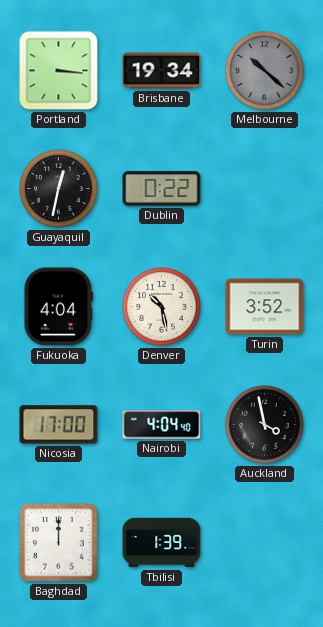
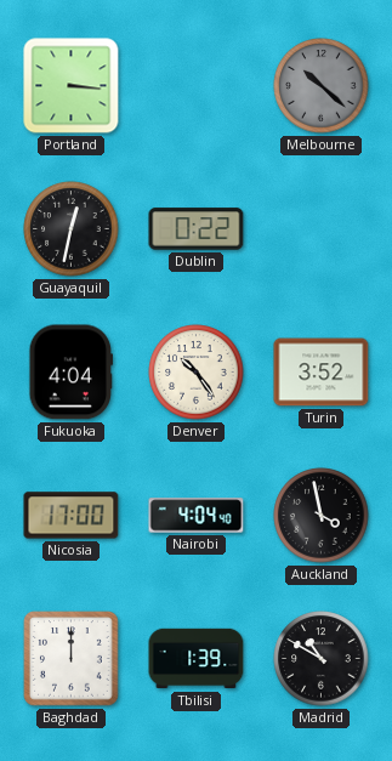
Brisbane: 19:34 -> none (162, 71)
Denver: 10:28 -> 10:24 (197, 373)
Madrid: none -> 10:50 (322, 659)
